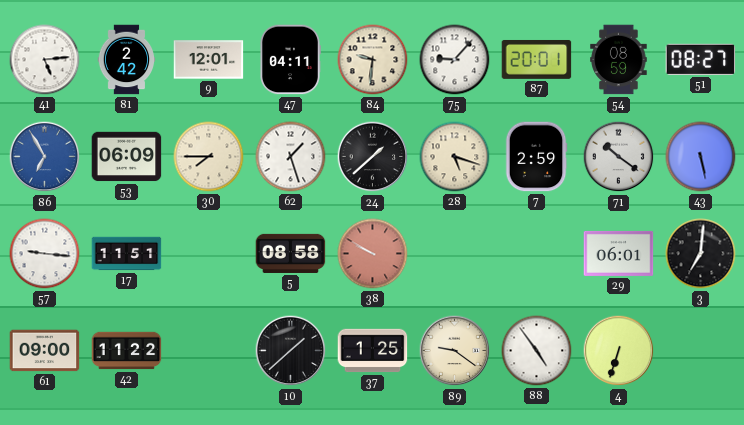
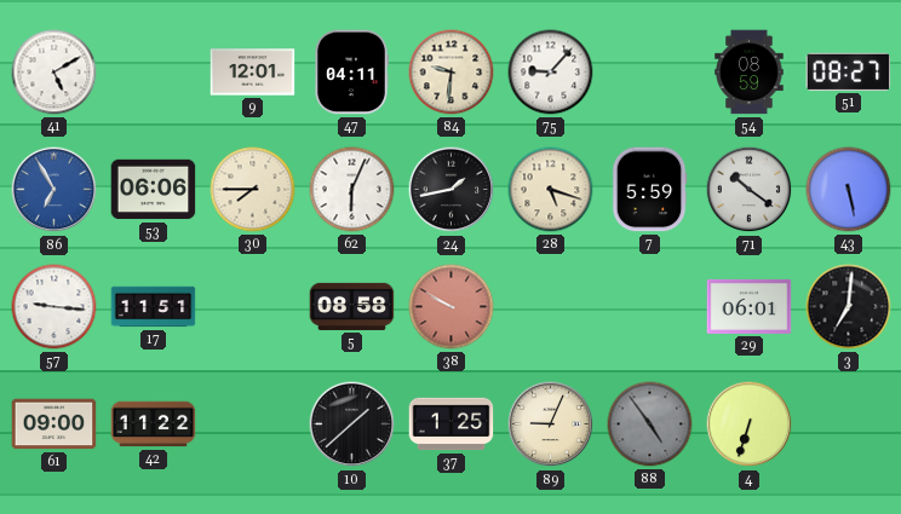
41: 5:14 -> 5:10 (54, 73)
81: 2:42 -> none (127, 60)
87: 20:01 -> none (537, 59)
53: 06:09 -> 06:06 (154, 190)
62: 1:27 -> 6:04 (352, 190)
24: 1:38 -> 1:43 (452, 190)
7: 2:59 -> 5:59 (649, 190)
89: 9:21 -> 9:04 (551, 425)
88 dial: white -> grey (650, 425)
